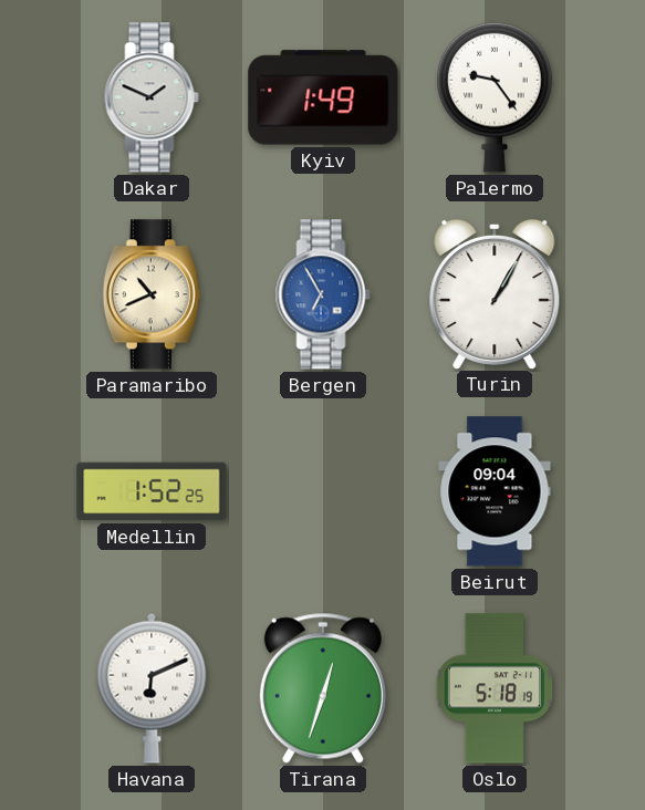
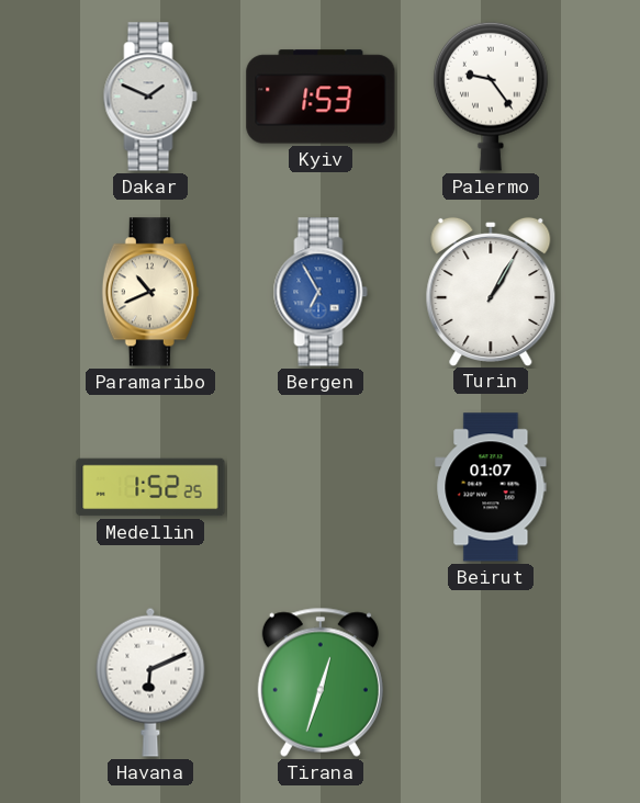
Kyiv: 1:49 -> 1:53 (321, 97)
Beirut: 09:04 -> 01:07 (491, 487)
Oslo: 5:18 -> none (493, 688)
